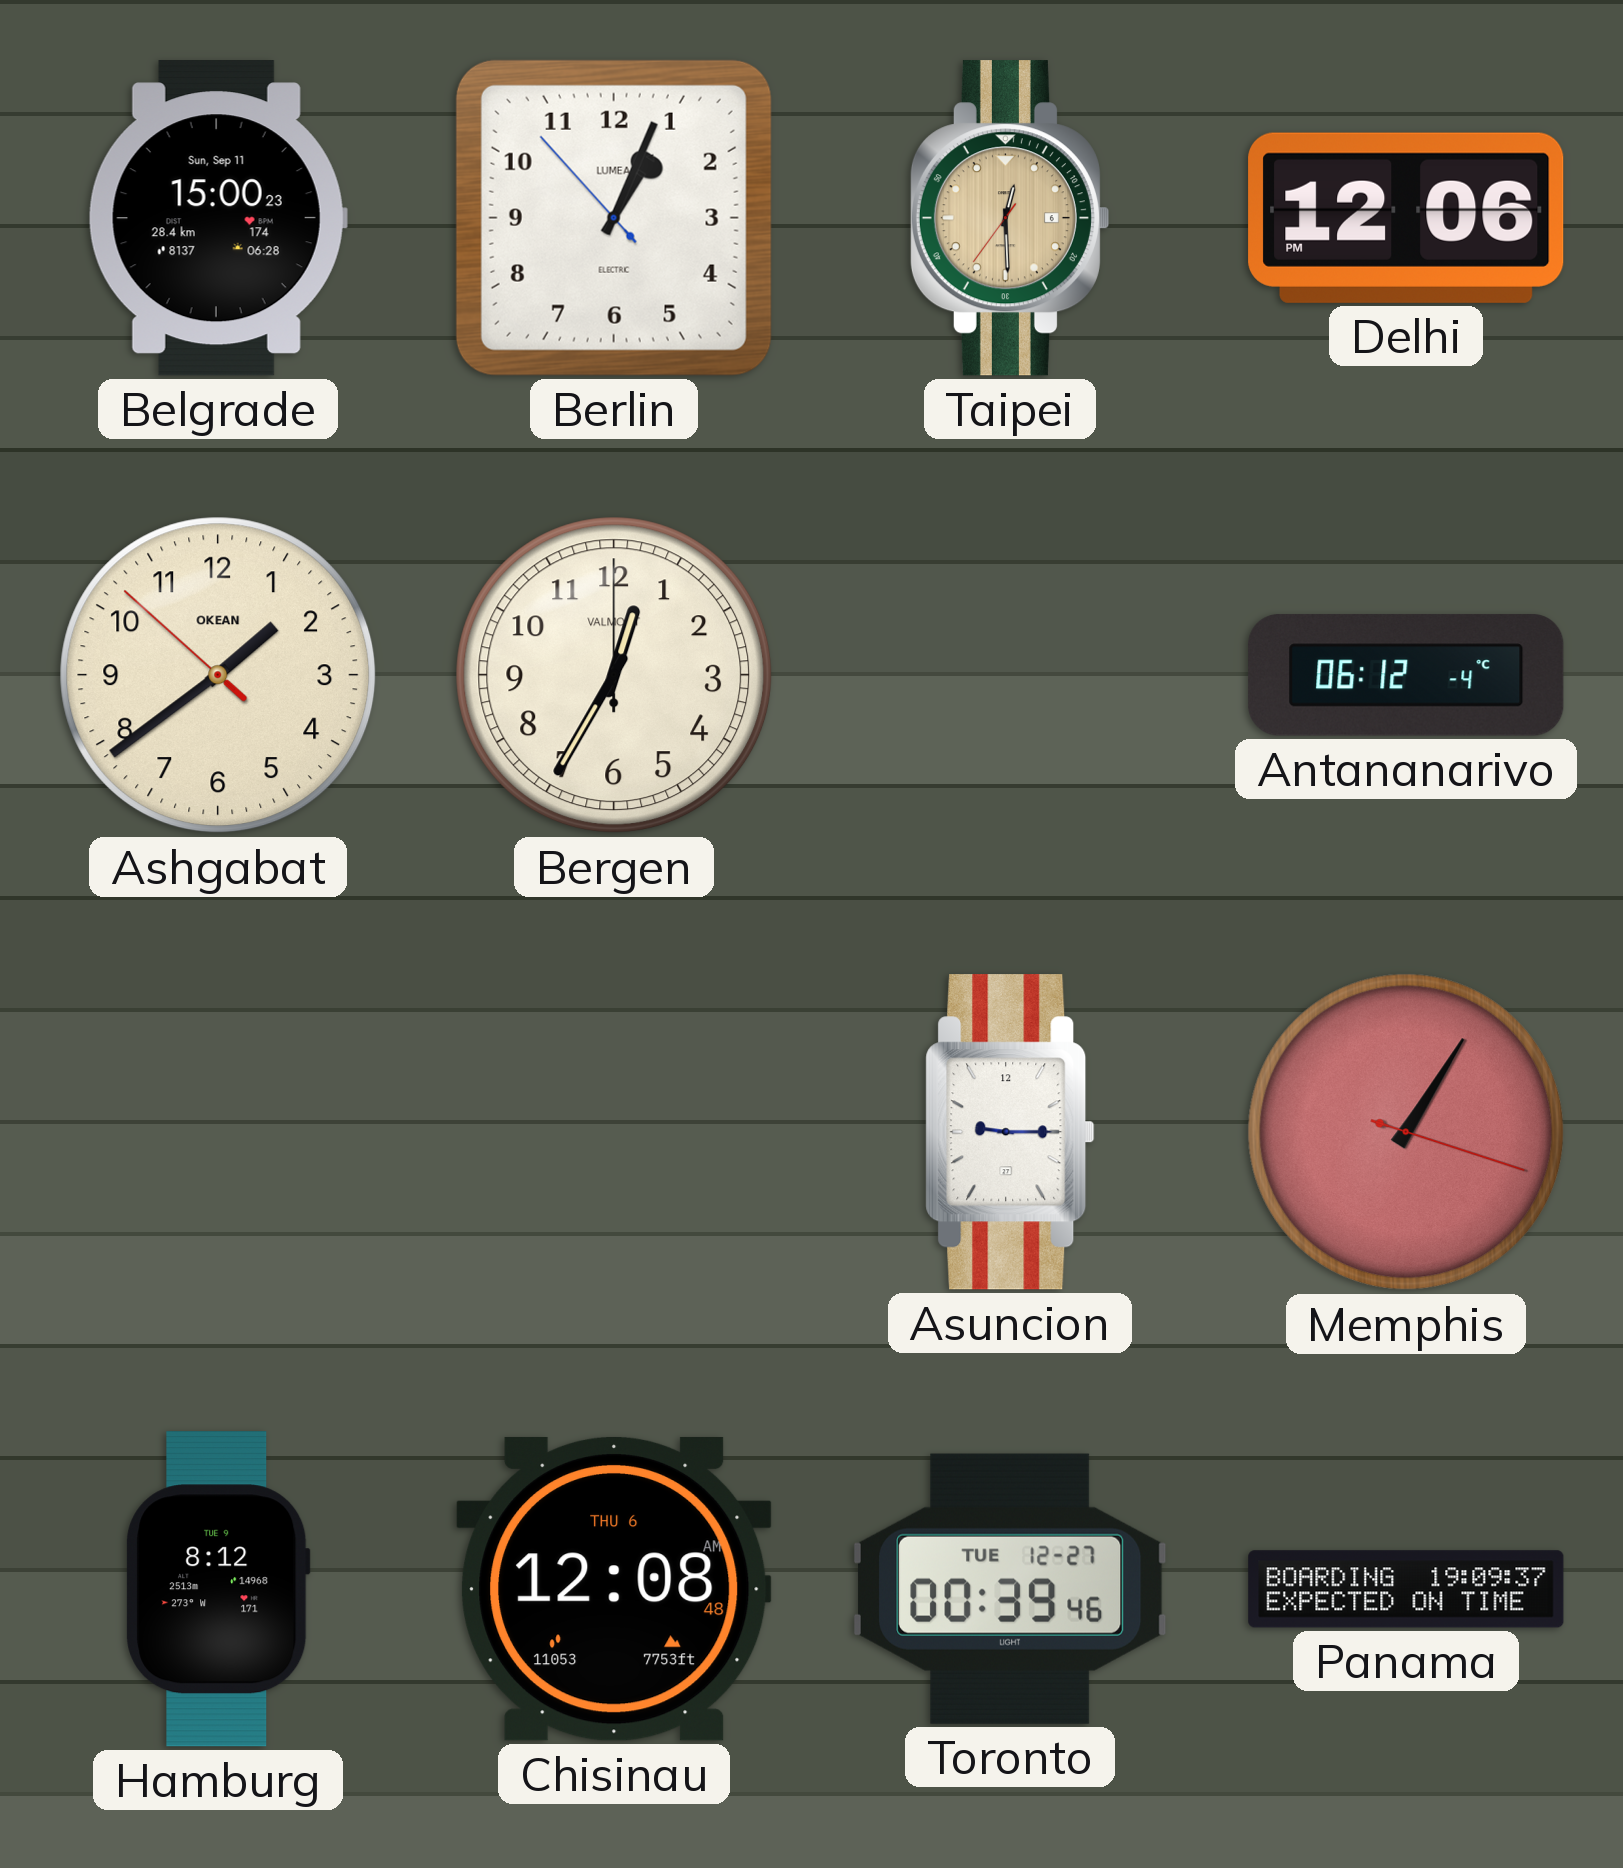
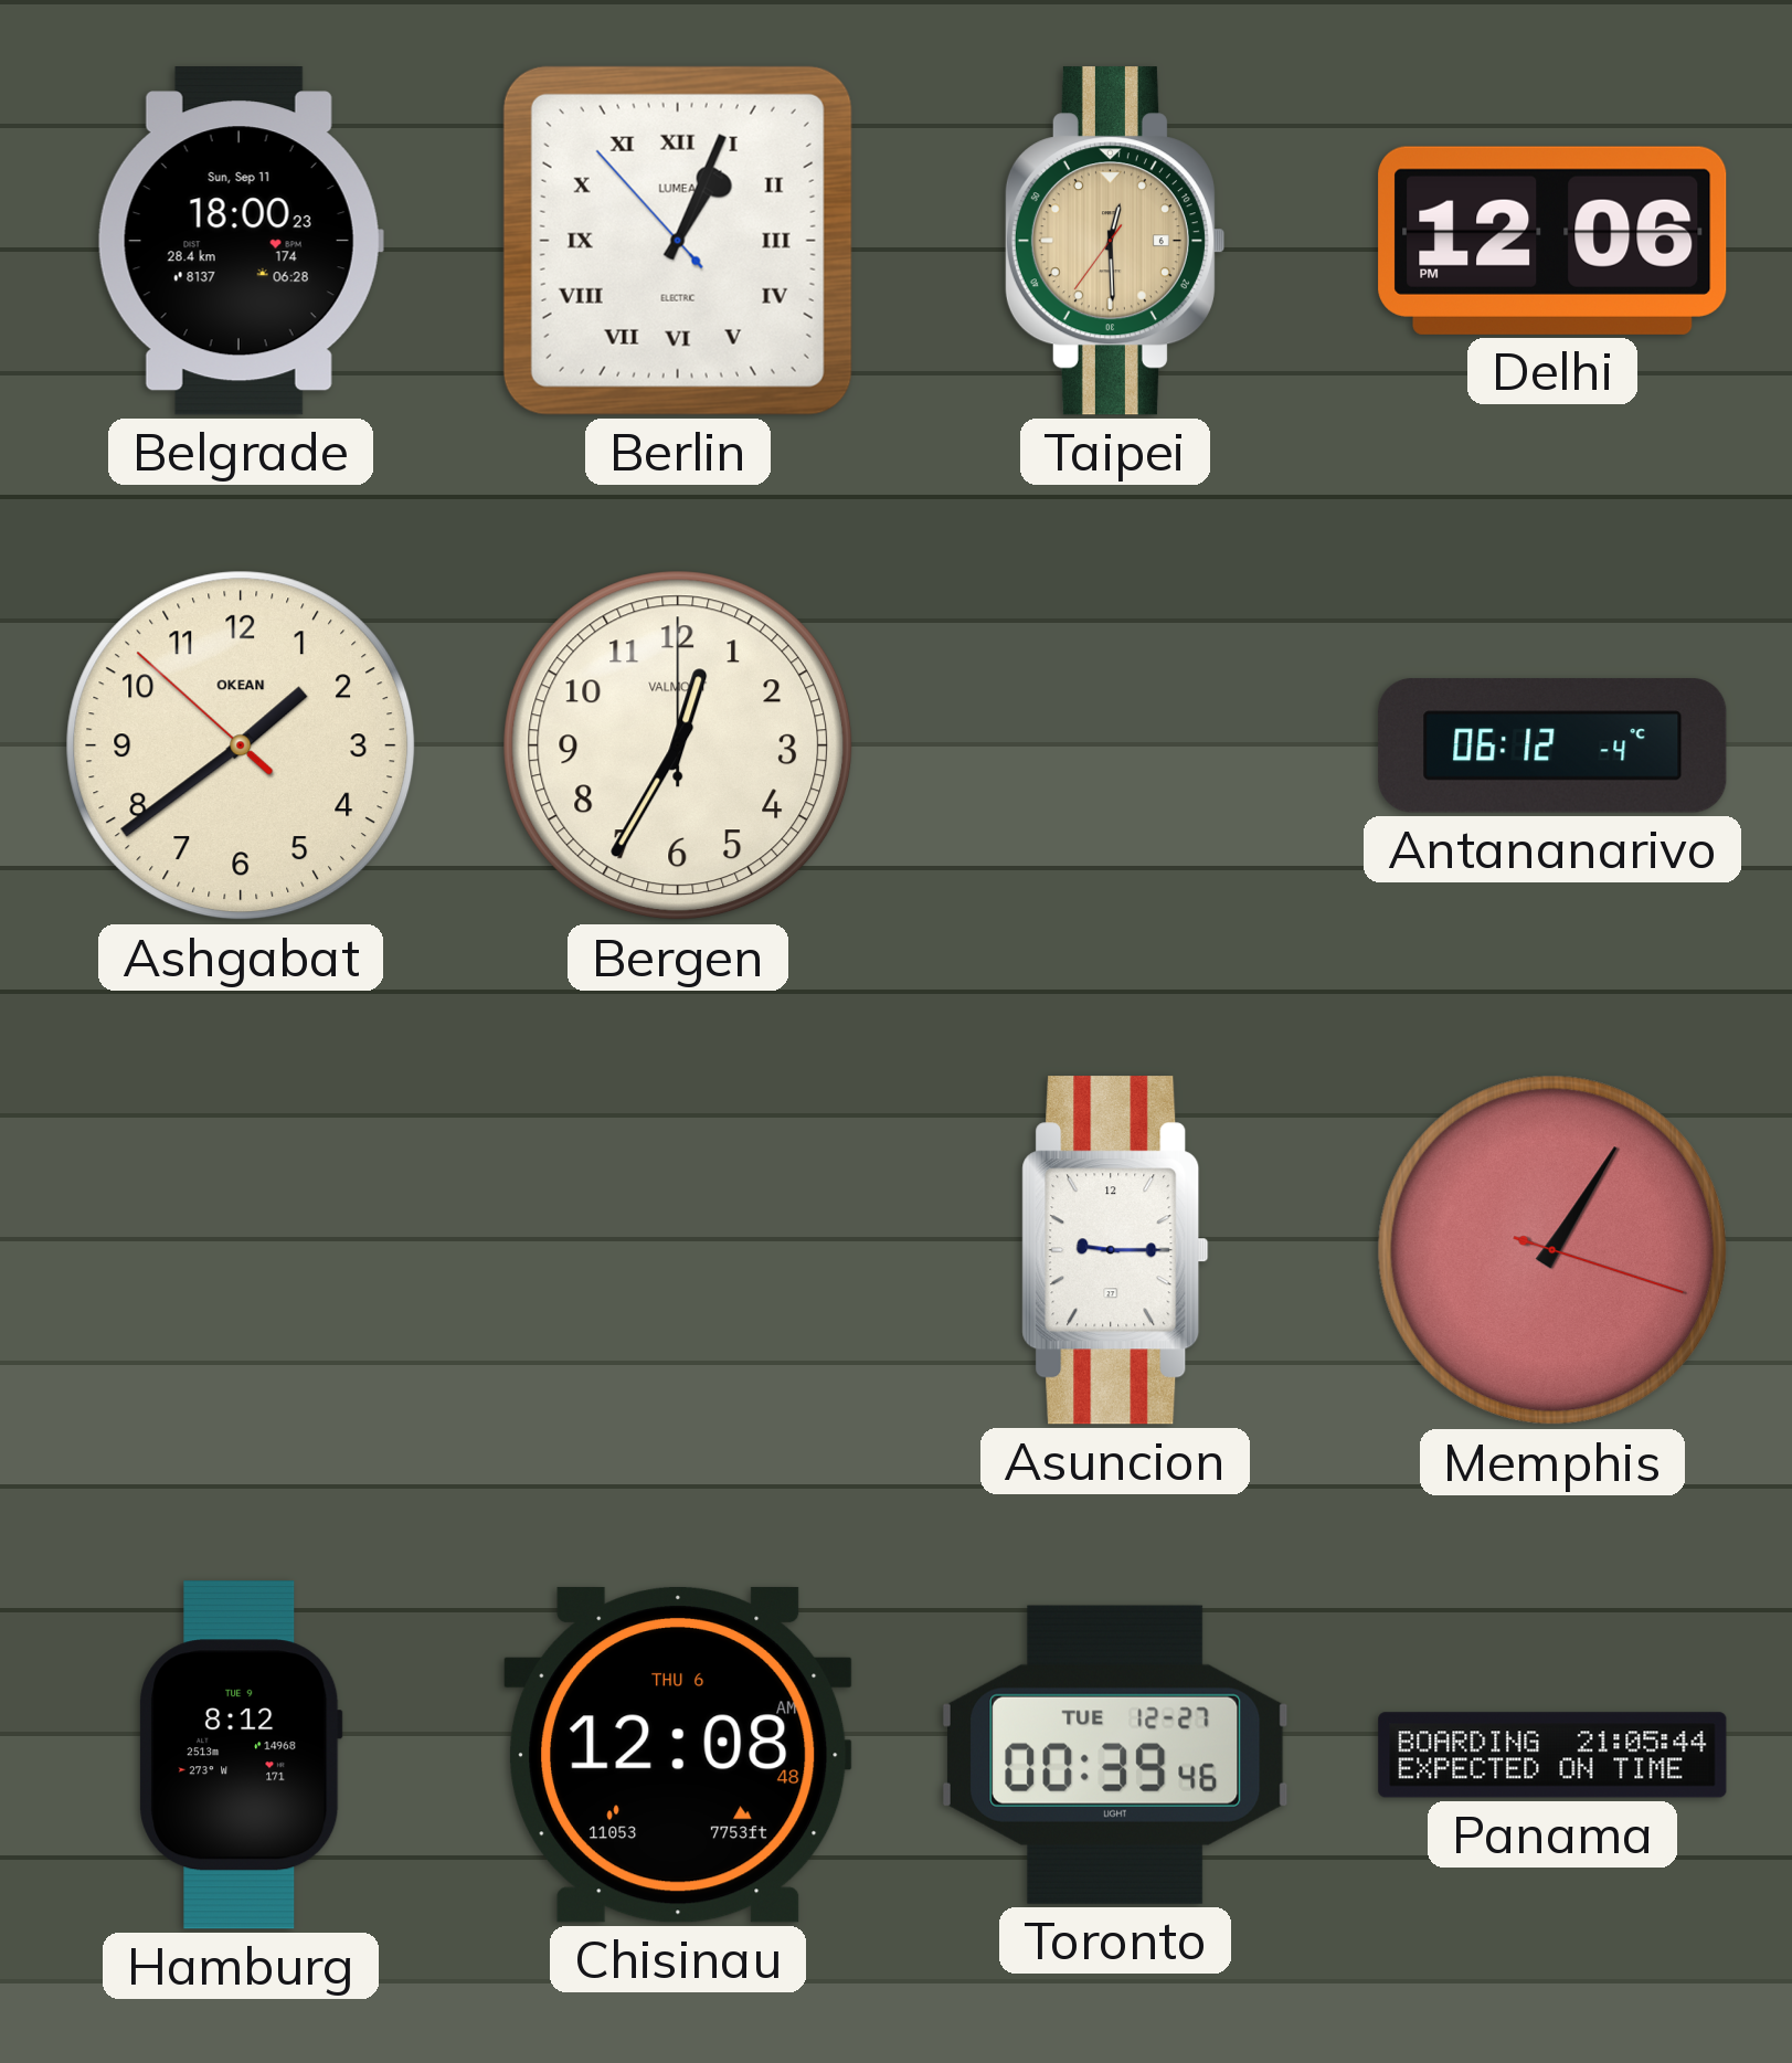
Belgrade: 15:00 -> 18:00 (241, 241)
Berlin numerals: Arabic -> Roman (678, 241)
Panama: 19:09 -> 21:05 (1552, 1755)
